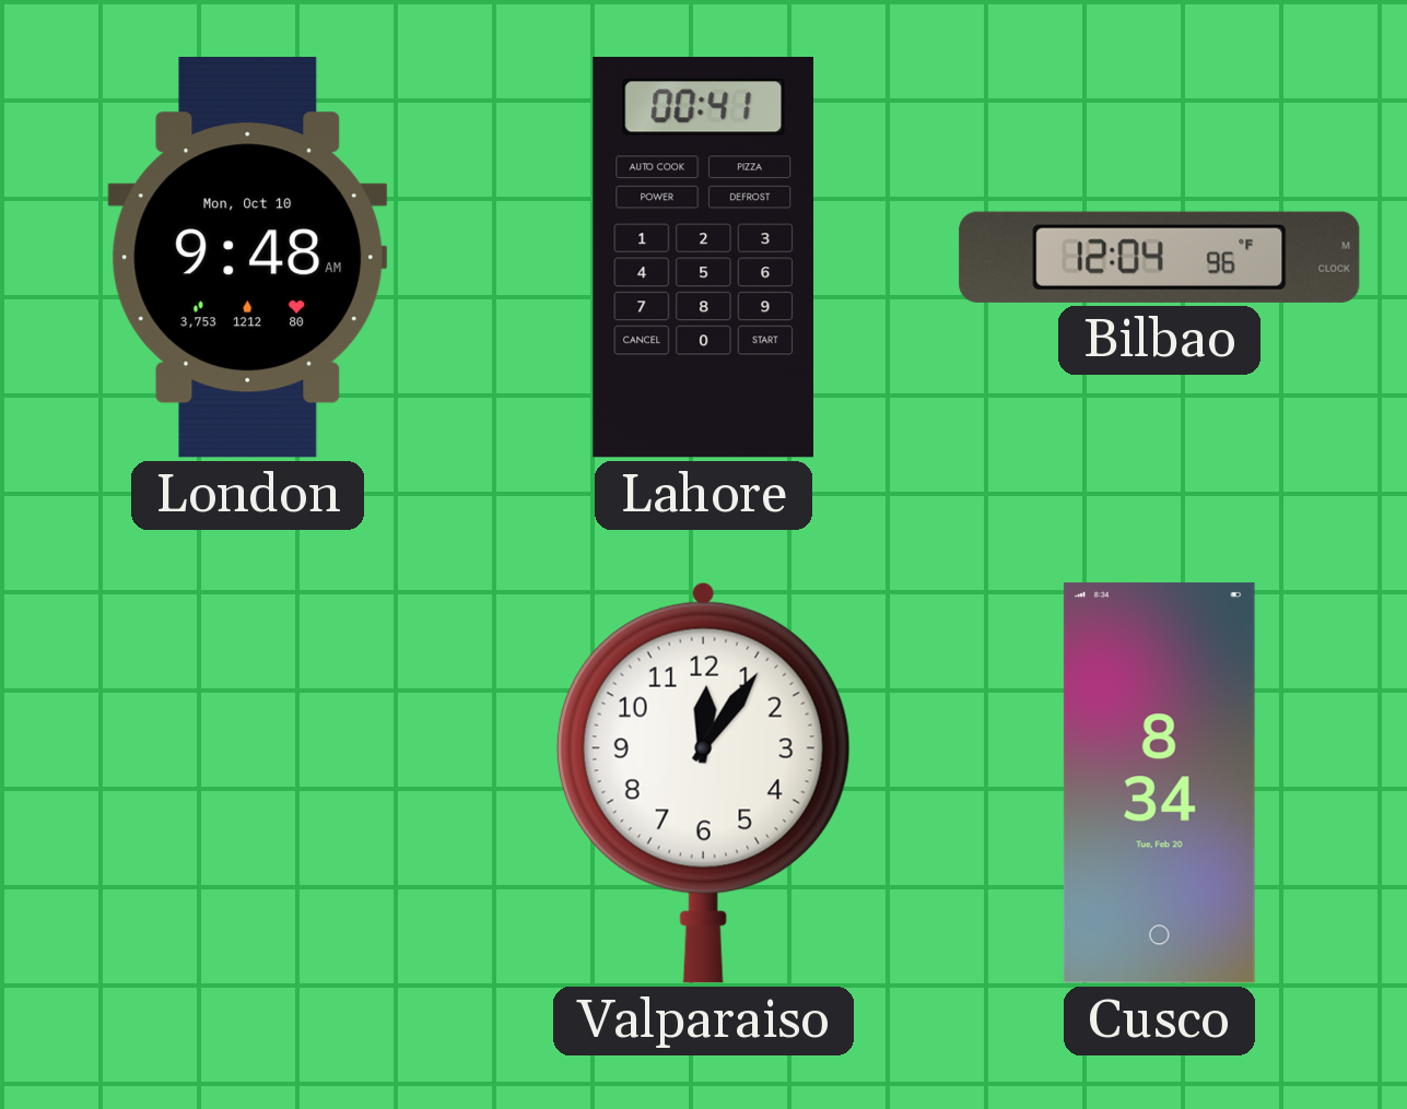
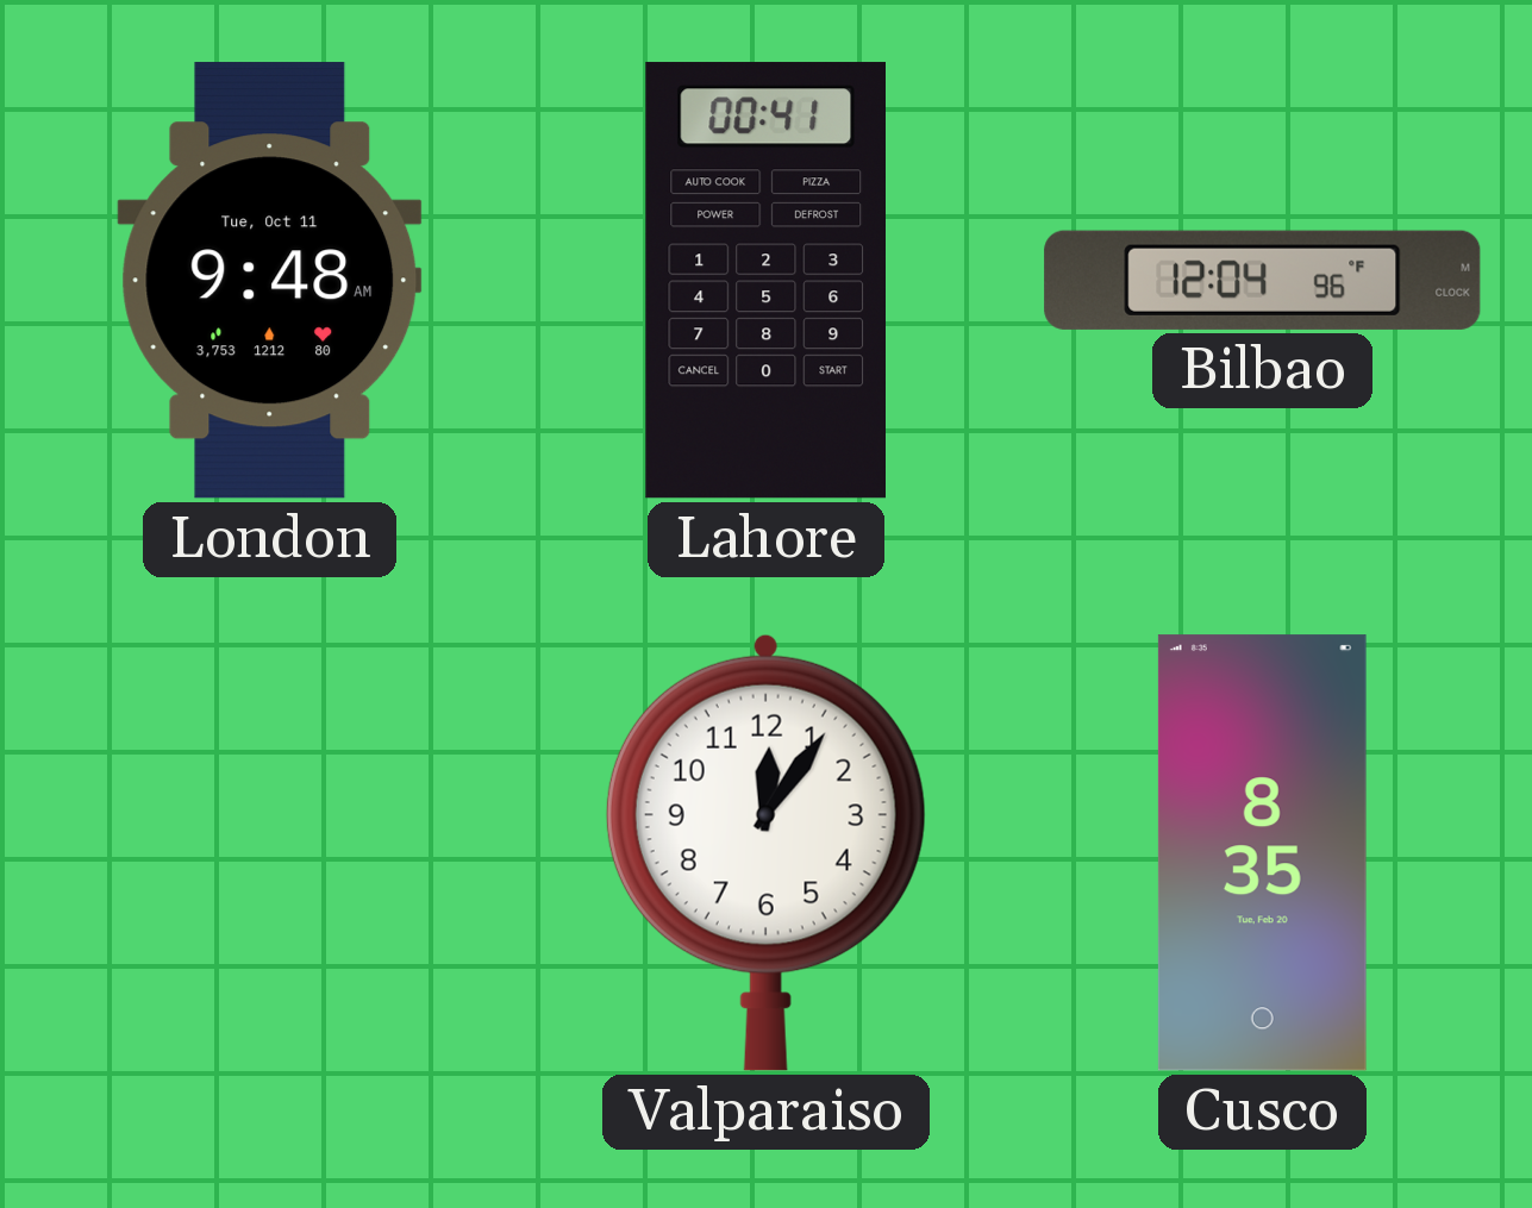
London date: Mon, Oct 10 -> Tue, Oct 11 (270, 281)
Cusco: 8:34 -> 8:35 (1262, 853)
